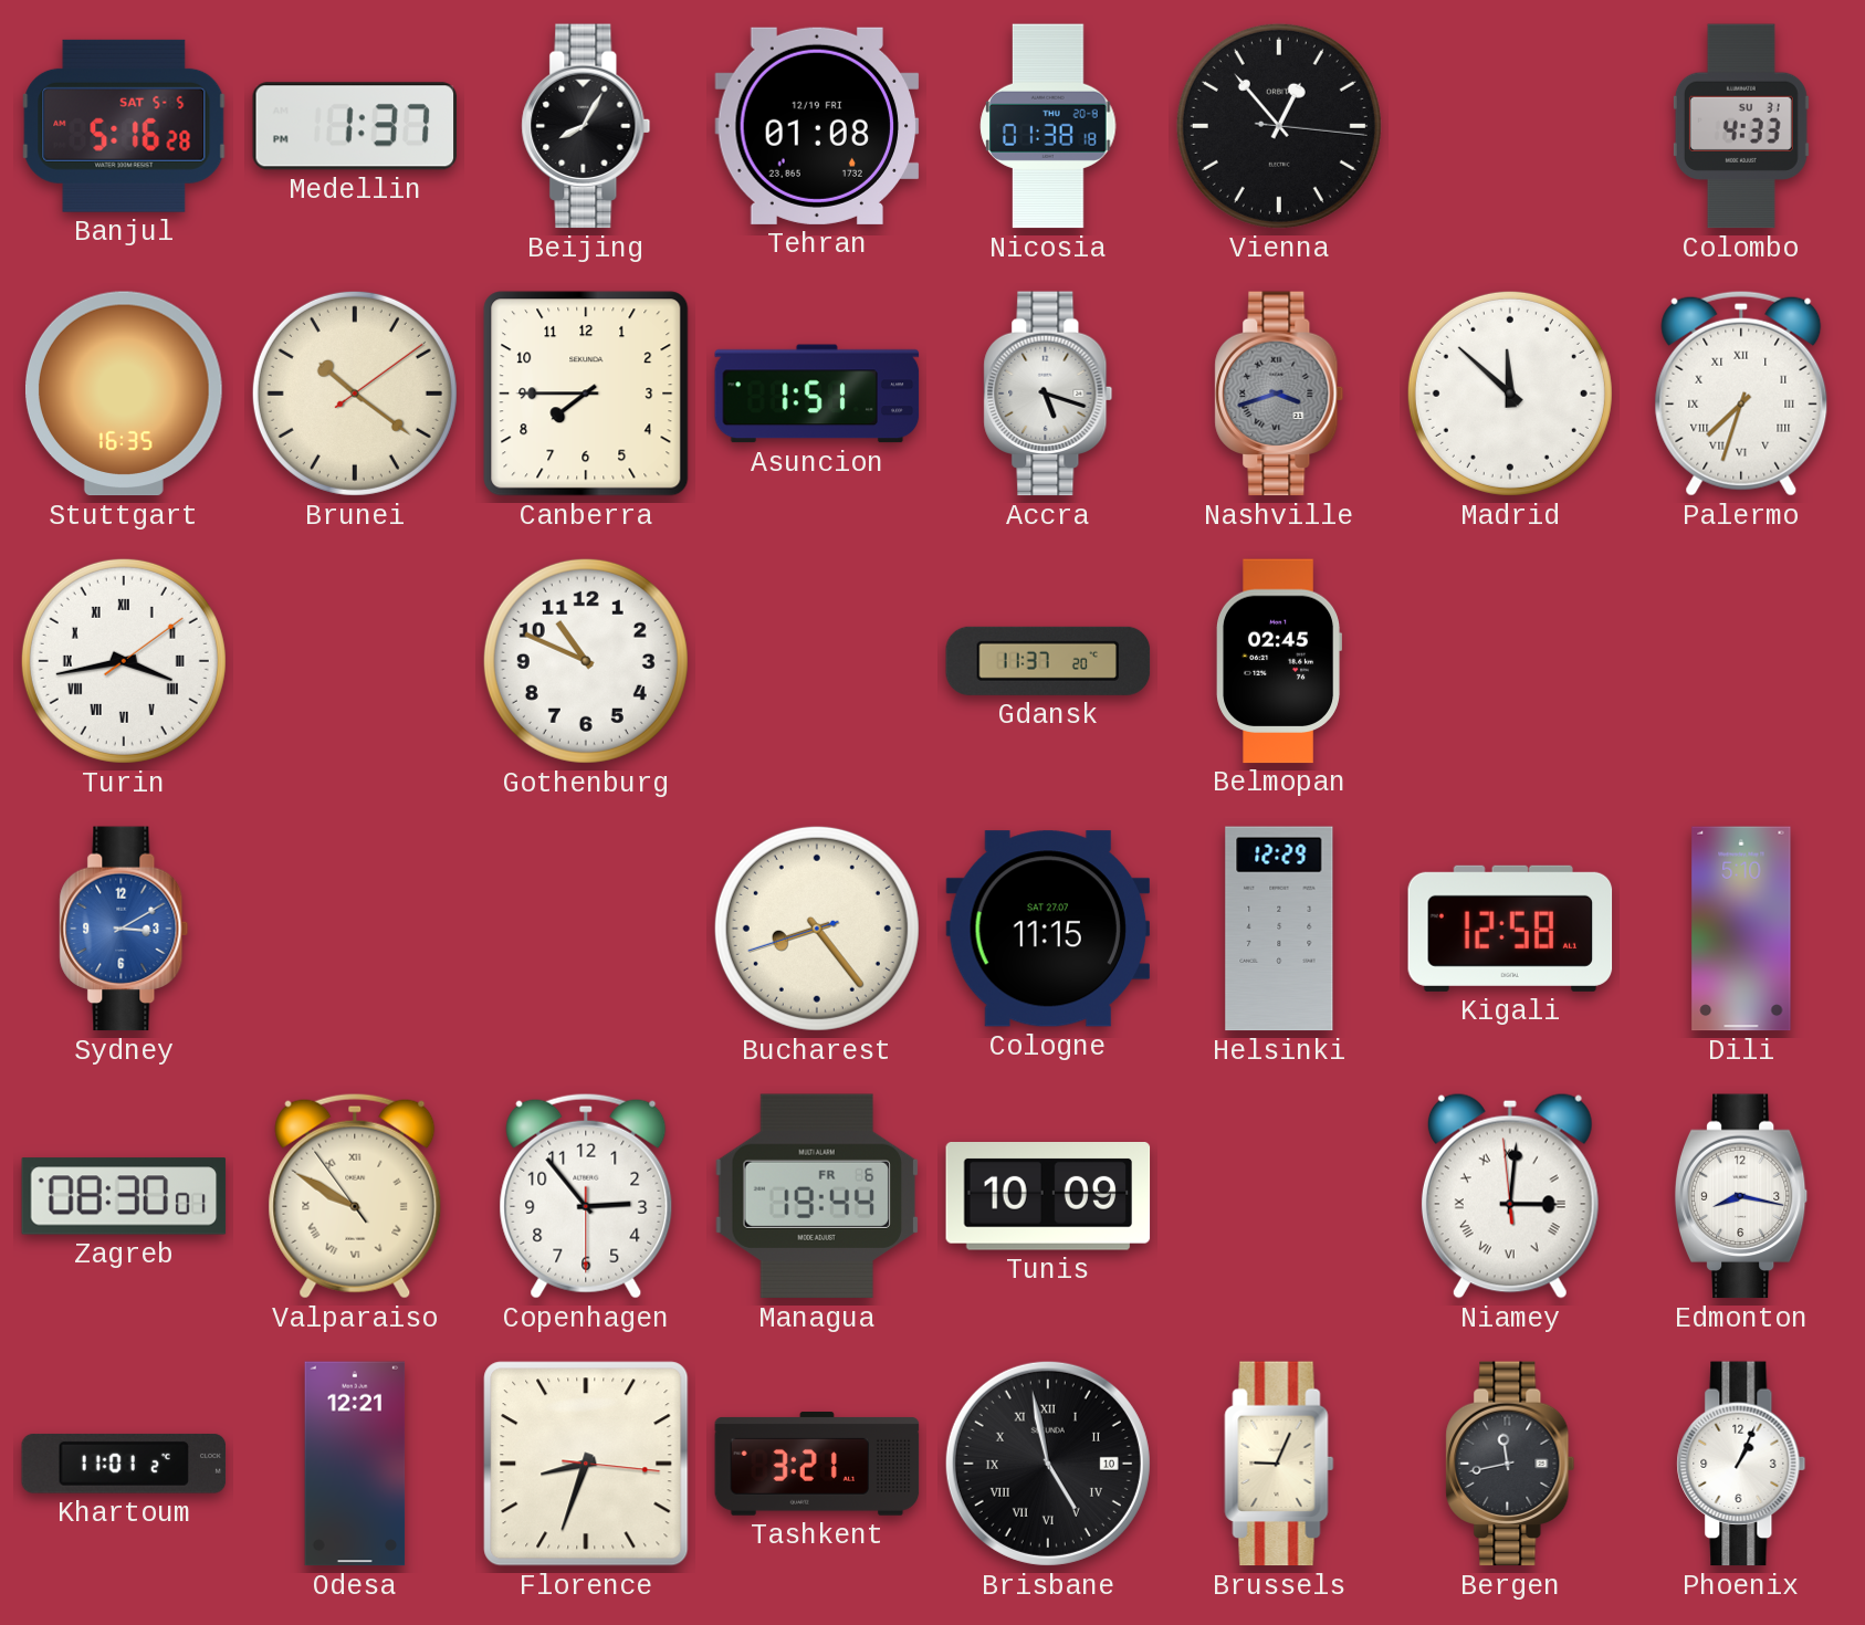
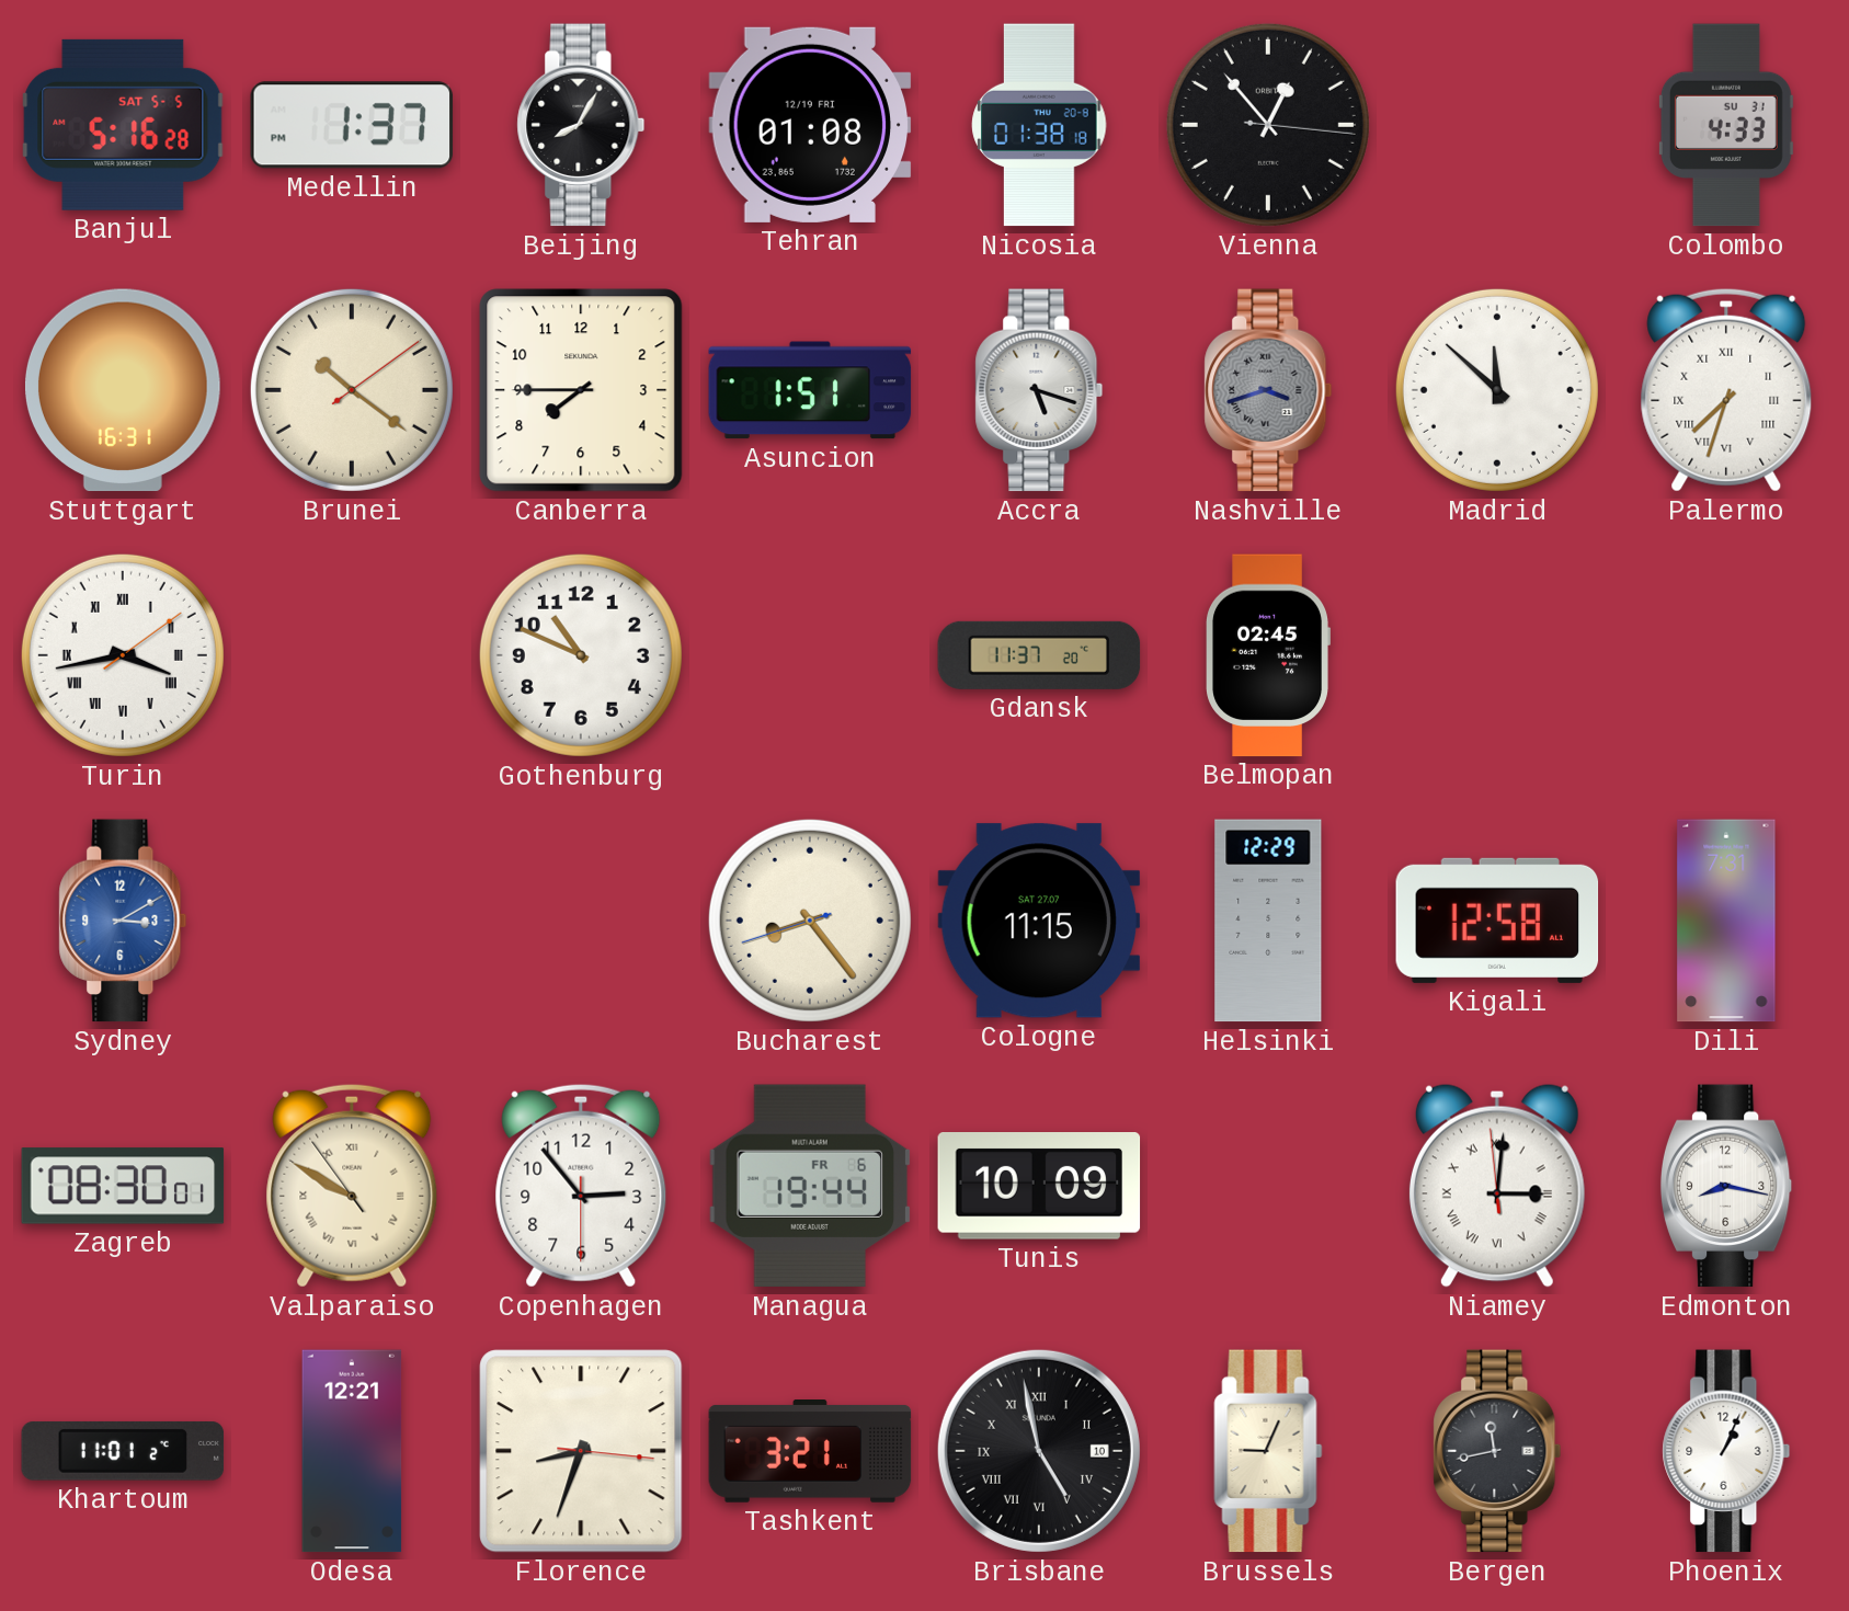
Stuttgart: 16:35 -> 16:31 (123, 390)
Dili: 5:10 -> 7:31 (1726, 921)
